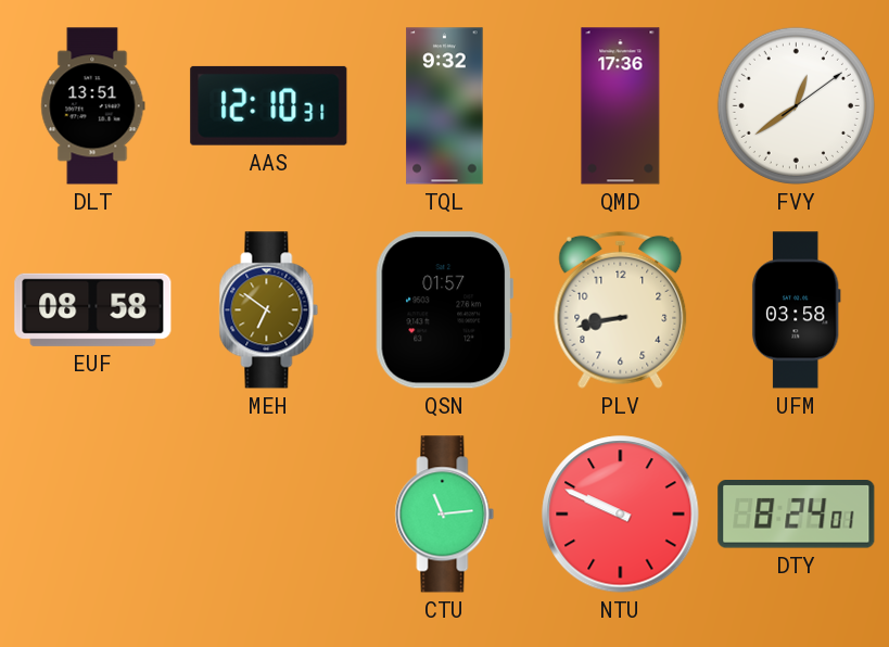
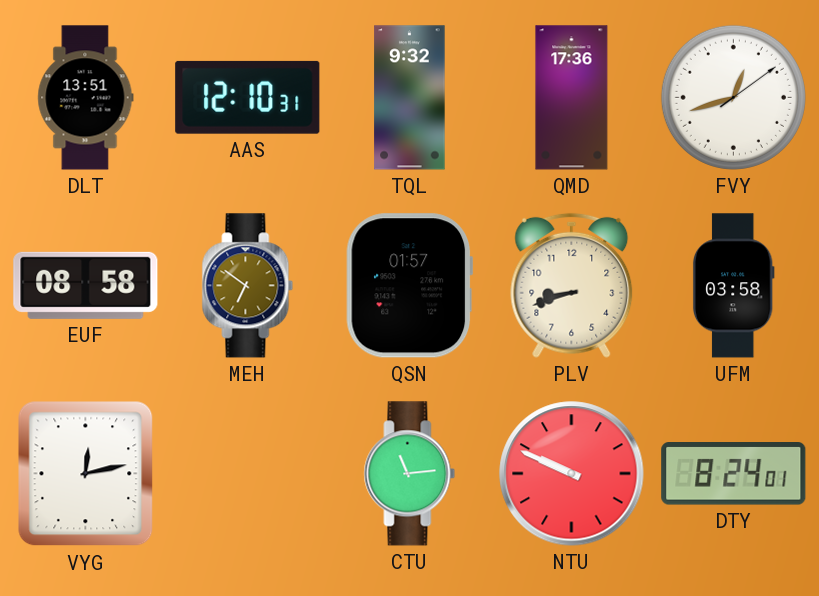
FVY: 12:39 -> 12:42 (733, 97)
PLV: 8:43 -> 8:42 (572, 285)
VYG: none -> 12:13 (86, 474)
